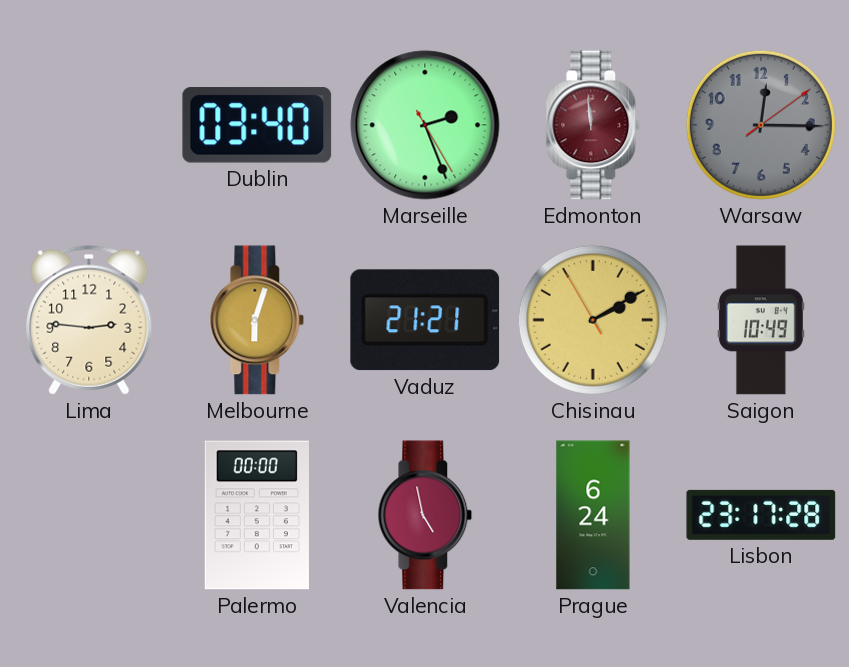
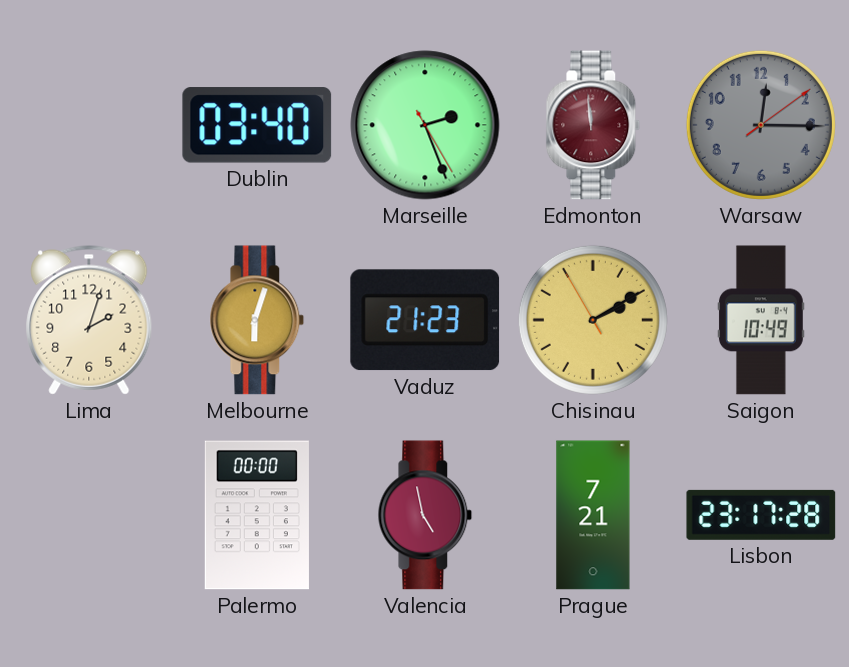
Lima: 2:46 -> 2:03 (89, 320)
Vaduz: 21:21 -> 21:23 (425, 320)
Prague: 6:24 -> 7:21 (593, 515)
